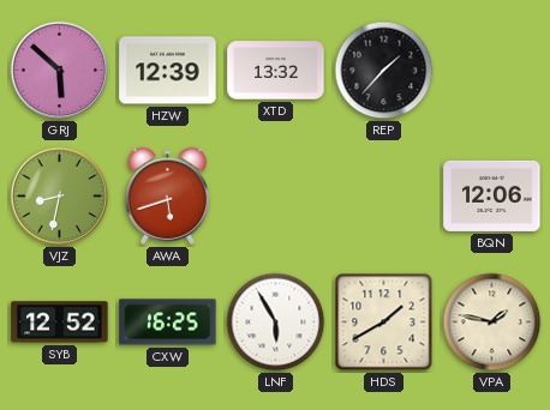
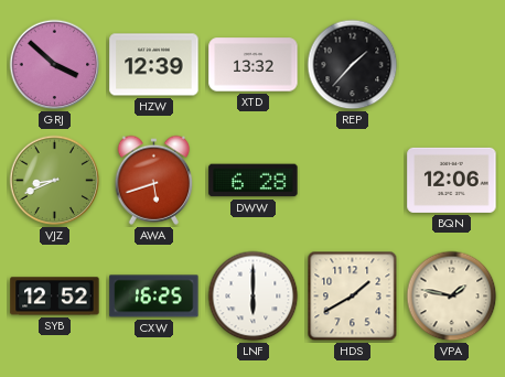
GRJ: 5:52 -> 3:52 (55, 65)
VJZ: 8:32 -> 8:41 (55, 181)
DWW: none -> 6:28 (254, 181)
LNF: 5:55 -> 6:00 (254, 297)
